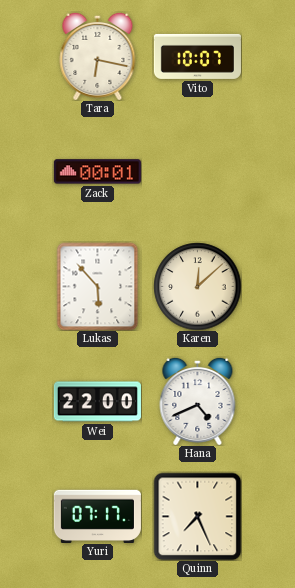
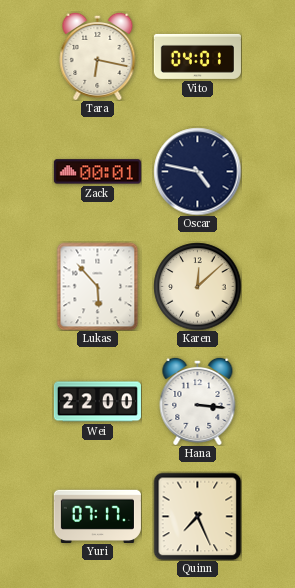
Vito: 10:07 -> 04:01 (197, 56)
Oscar: none -> 4:47 (197, 171)
Hana: 4:41 -> 3:16 (198, 401)
